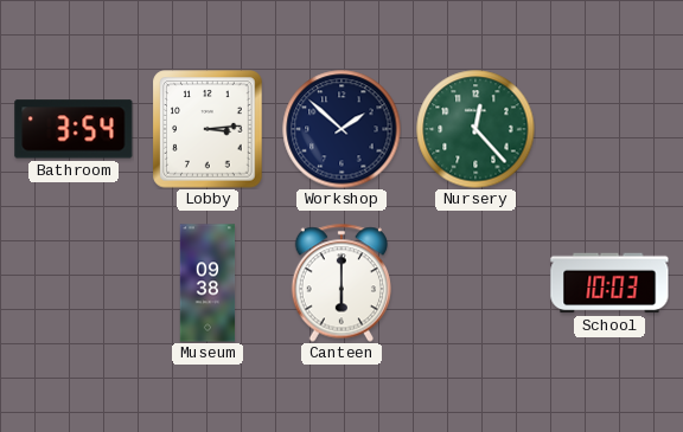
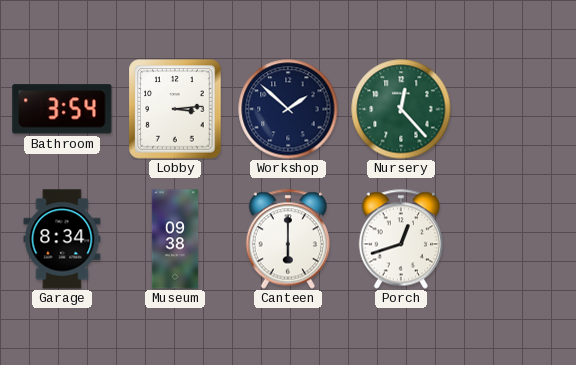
Garage: none -> 8:34 (62, 239)
Porch: none -> 12:42 (400, 239)
School: 10:03 -> none (609, 283)
